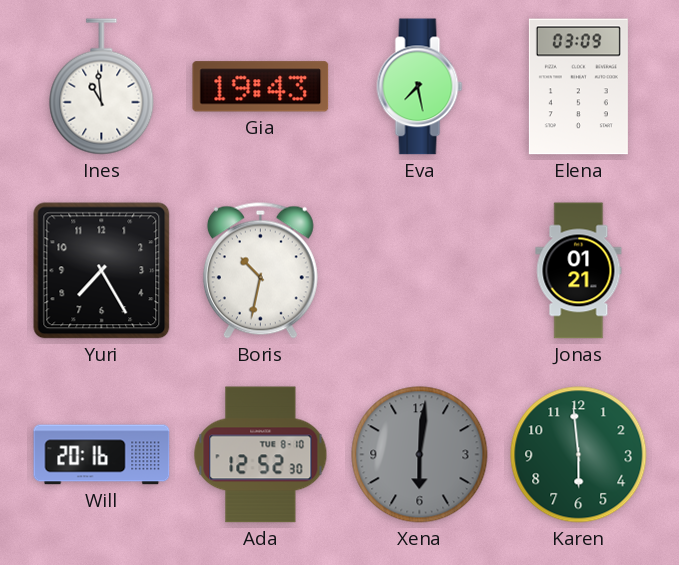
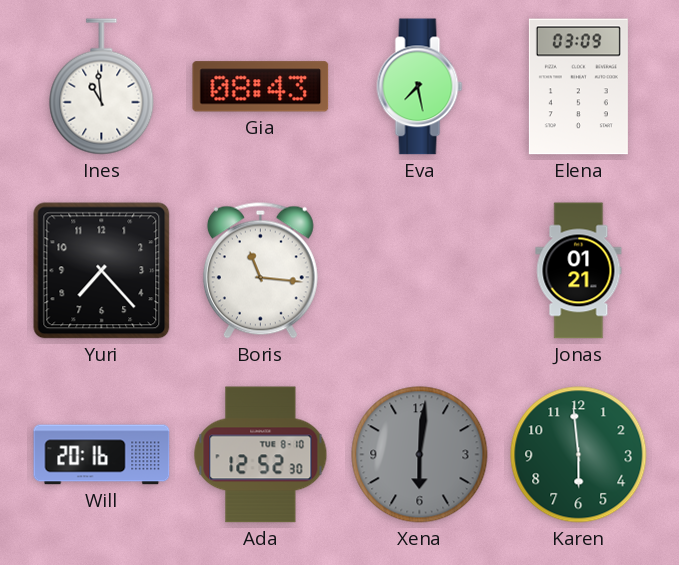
Gia: 19:43 -> 08:43 (261, 87)
Yuri: 7:25 -> 7:23 (102, 271)
Boris: 10:32 -> 11:16 (260, 270)
